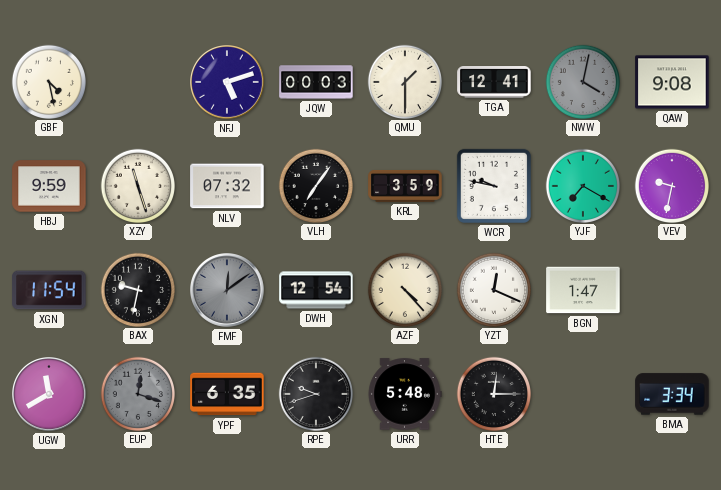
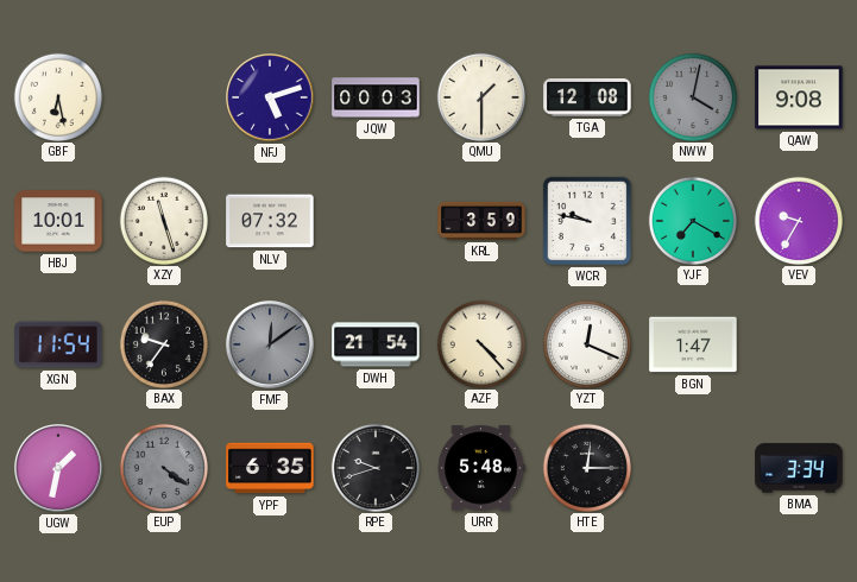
GBF: 4:28 -> 6:28 (57, 96)
TGA: 12:41 -> 12:08 (587, 99)
HBJ: 9:59 -> 10:01 (58, 221)
VLH: 7:06 -> none (315, 185)
VEV: 9:32 -> 9:35 (798, 220)
BAX: 9:32 -> 9:36 (163, 343)
DWH: 12:54 -> 21:54 (376, 344)
UGW: 11:40 -> 1:32 (59, 469)
EUP: 12:18 -> 4:21 (163, 467)
